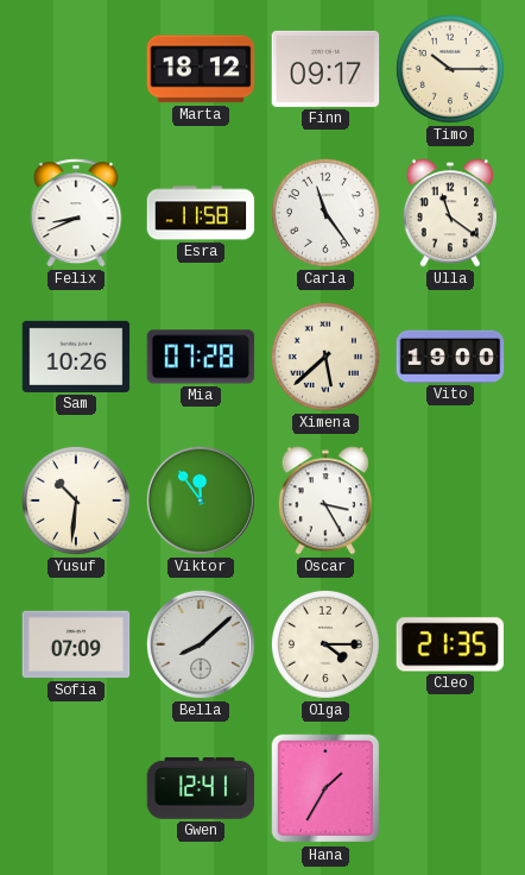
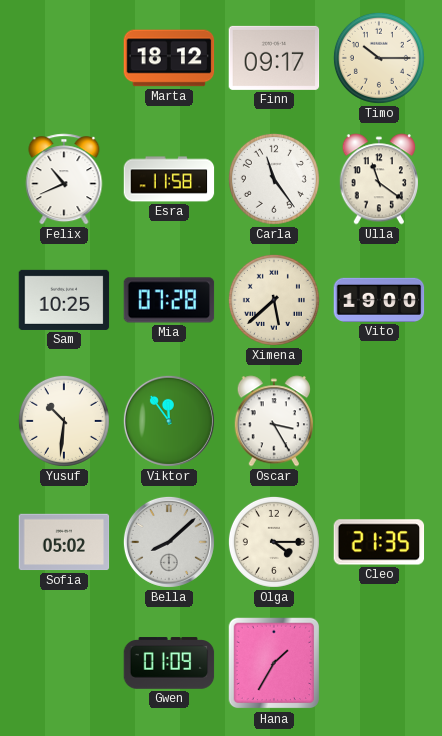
Felix: 8:41 -> 10:41 (64, 179)
Sam: 10:26 -> 10:25 (64, 300)
Sofia: 07:09 -> 05:02 (64, 542)
Gwen: 12:41 -> 01:09 (169, 663)
